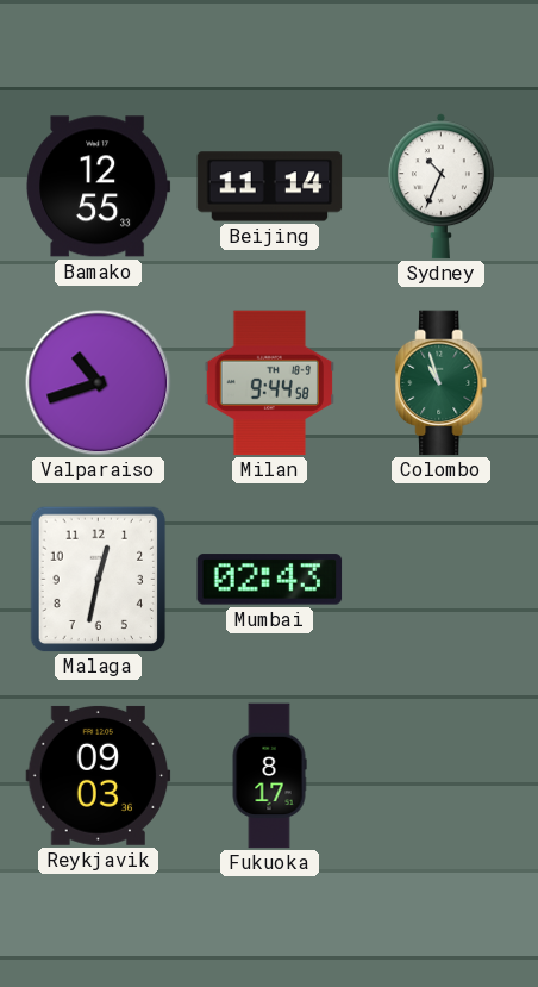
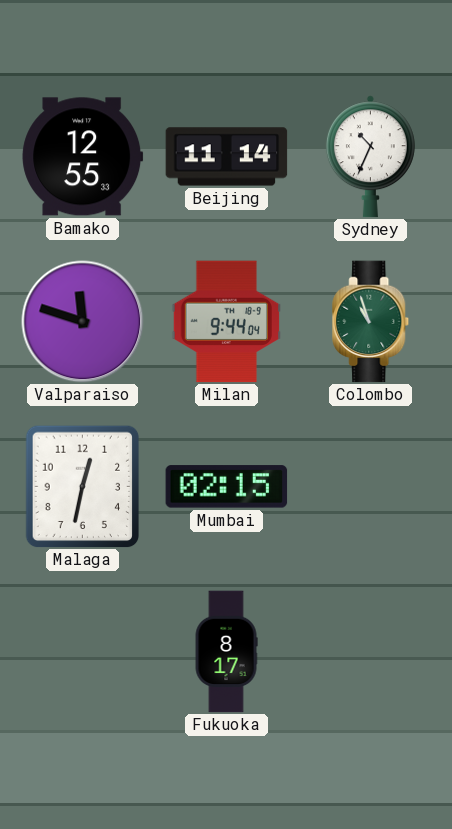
Valparaiso: 10:42 -> 11:48 (83, 322)
Milan: 9:44:58 -> 9:44:04 (226, 322)
Mumbai: 02:43 -> 02:15 (227, 487)
Reykjavik: 09:03 -> none (99, 775)
